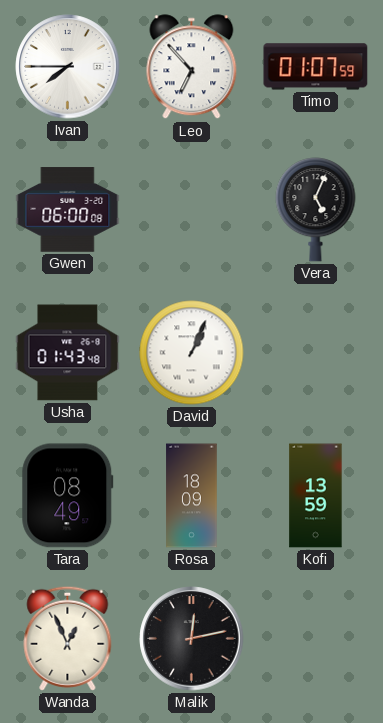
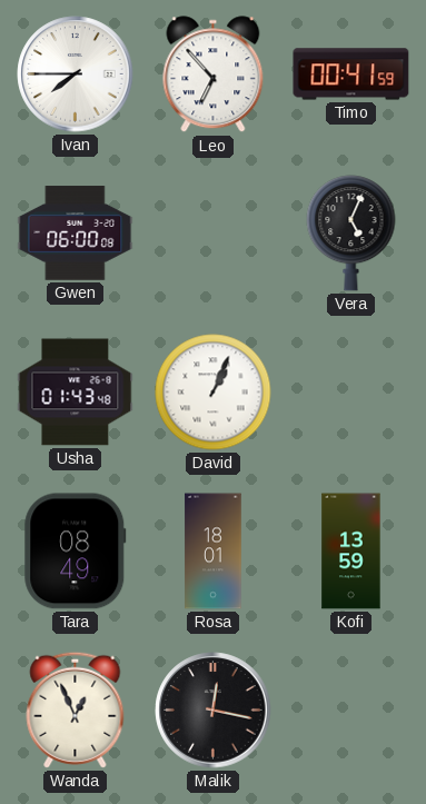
Timo: 01:07 -> 00:41 (351, 75)
Rosa: 18:09 -> 18:01 (214, 552)
Malik: 12:13 -> 12:17 (214, 711)
